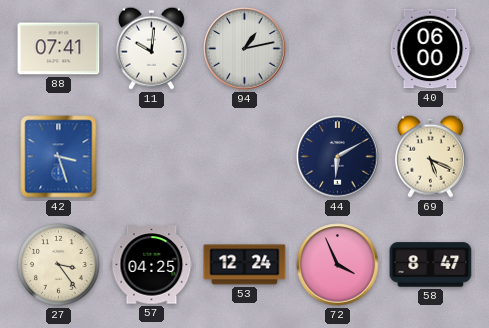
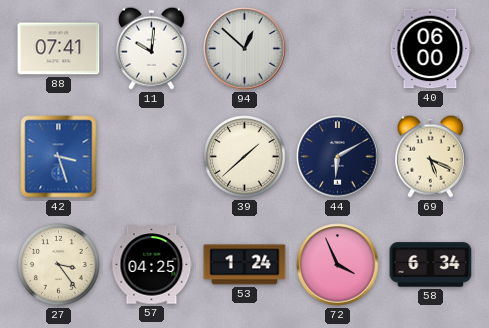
94: 1:13 -> 12:52 (245, 49)
39: none -> 1:38 (245, 157)
53: 12:24 -> 1:24 (245, 265)
58: 8:47 -> 6:34 (431, 265)
